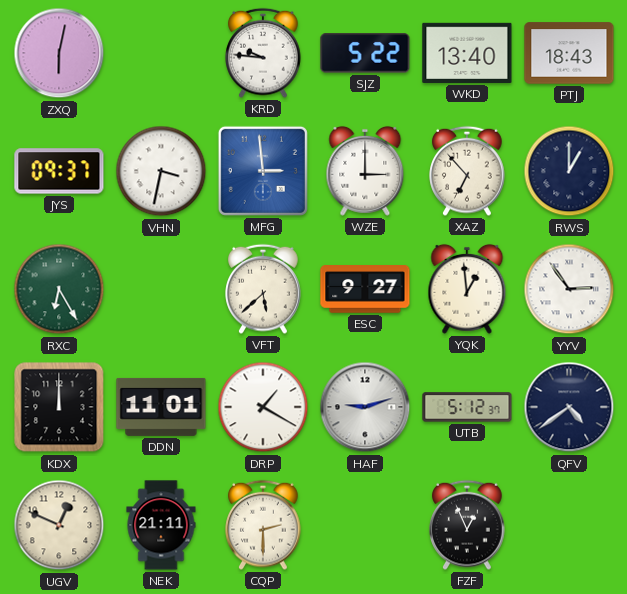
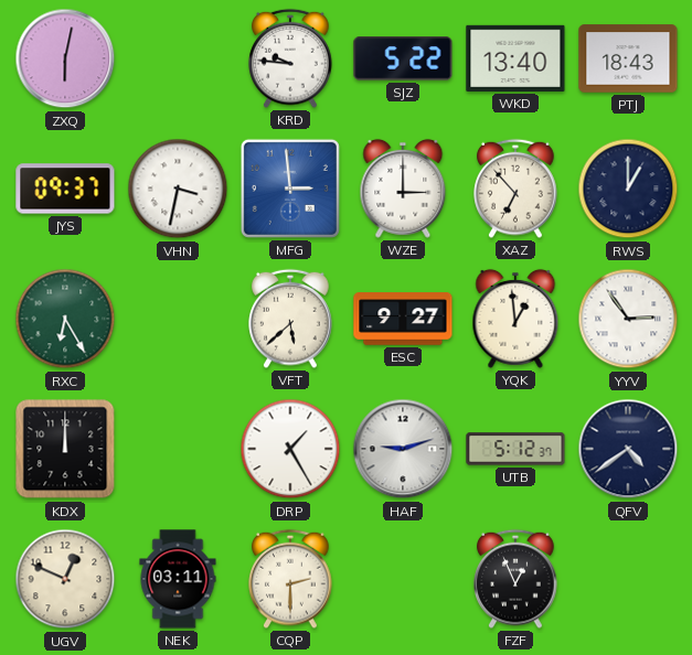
DDN: 11:01 -> none (161, 407)
DRP: 1:20 -> 1:25 (290, 449)
NEK: 21:11 -> 03:11 (178, 579)
